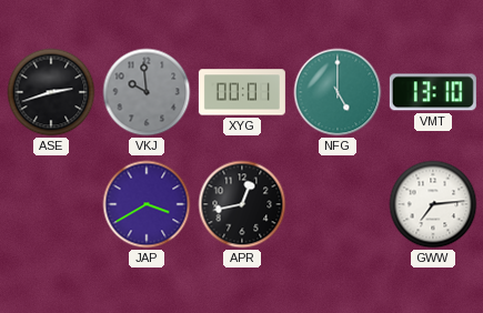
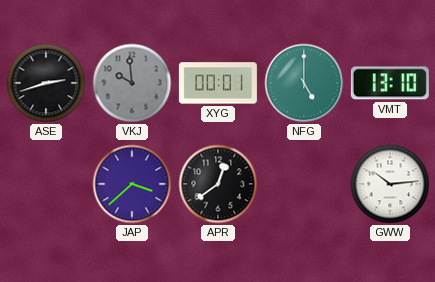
JAP: 3:40 -> 3:38 (132, 184)
APR: 12:43 -> 12:39 (218, 184)
GWW: 7:14 -> 10:14 (390, 184)
